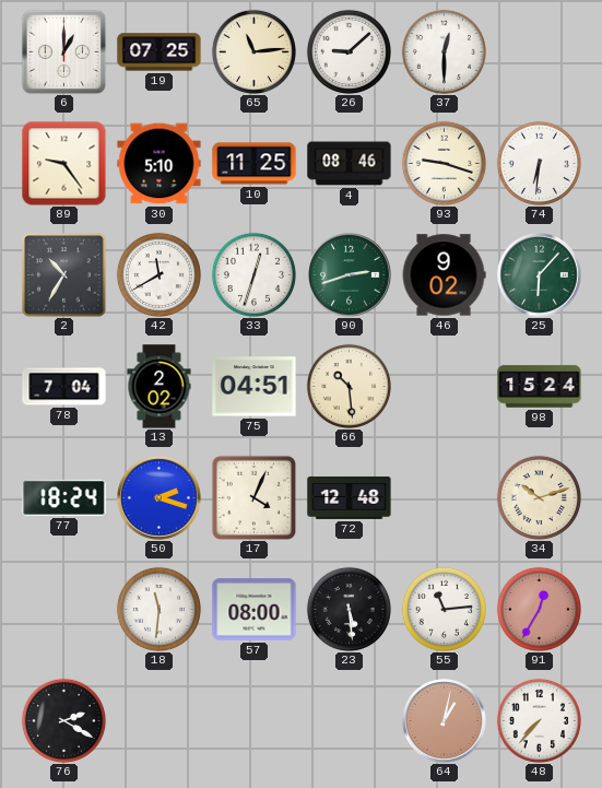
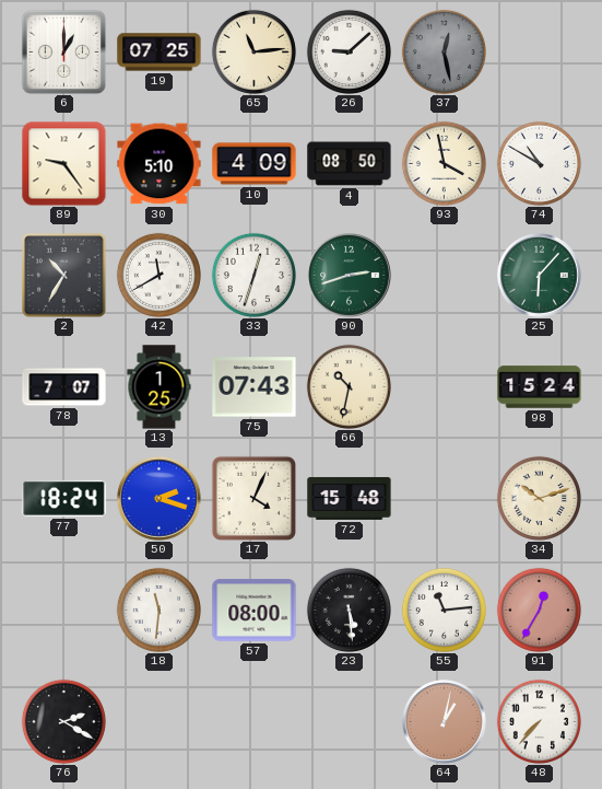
37: 12:30 -> 12:28 (444, 51)
37 dial: white -> grey (444, 51)
10: 11:25 -> 4:09 (255, 164)
4: 08:46 -> 08:50 (350, 164)
93: 9:18 -> 3:58 (444, 163)
74: 6:31 -> 10:50 (539, 163)
46: 9:02 -> none (444, 275)
78: 7:04 -> 7:07 (64, 387)
13: 2:02 -> 1:25 (160, 387)
75: 04:51 -> 07:43 (255, 387)
66: 10:29 -> 10:32 (349, 386)
72: 12:48 -> 15:48 (350, 498)
